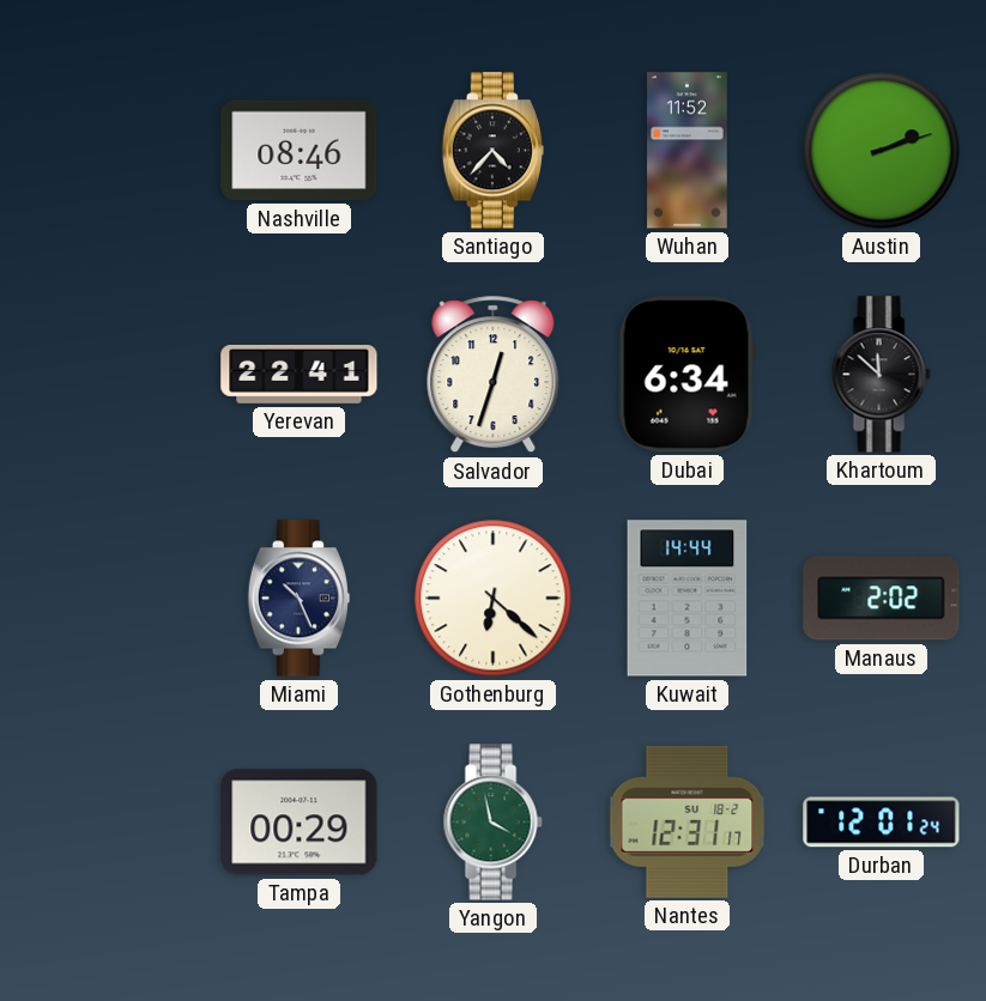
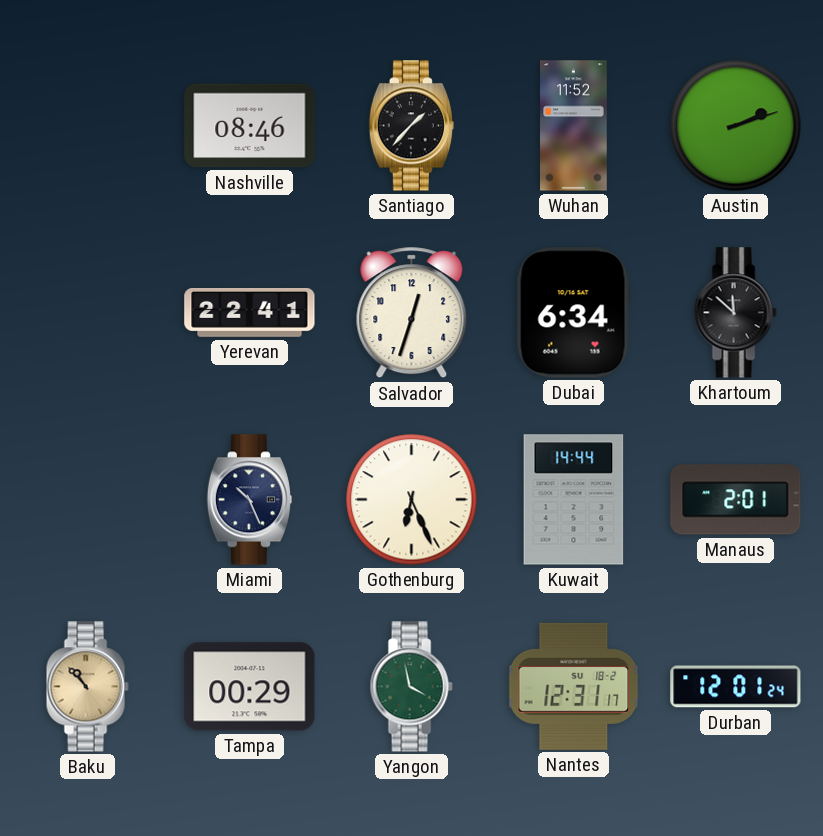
Santiago: 4:37 -> 1:37 (411, 126)
Gothenburg: 6:22 -> 6:26 (412, 500)
Manaus: 2:02 -> 2:01 (736, 500)
Baku: none -> 10:53 (87, 687)
